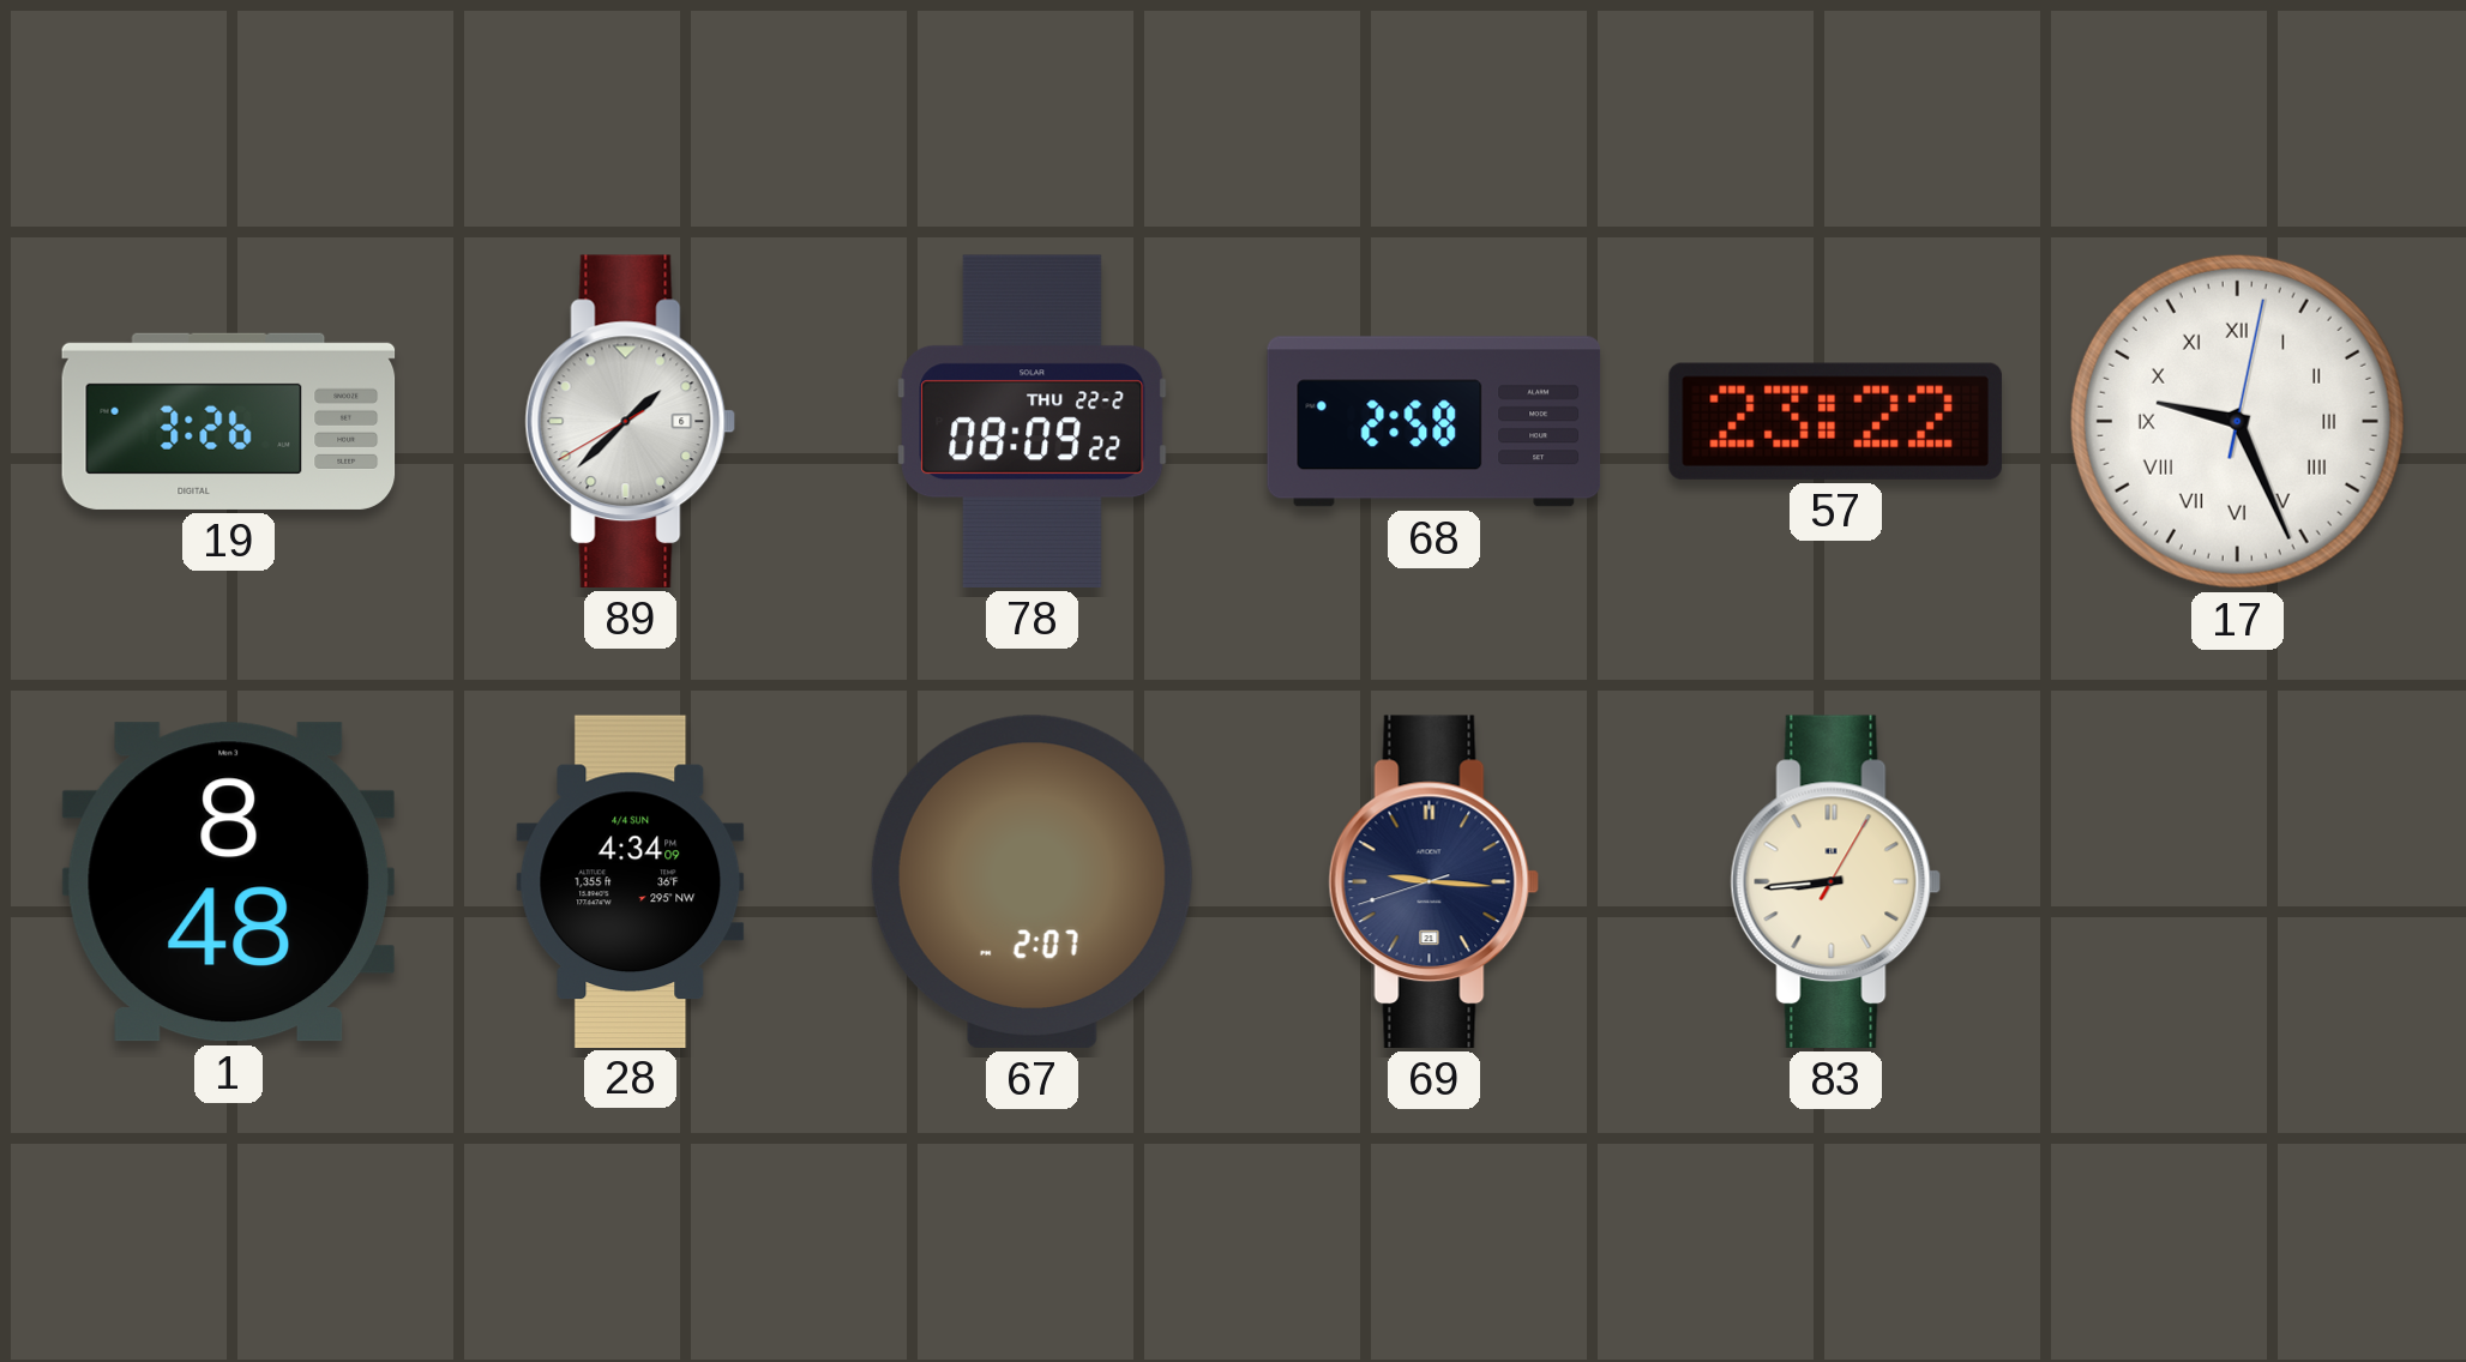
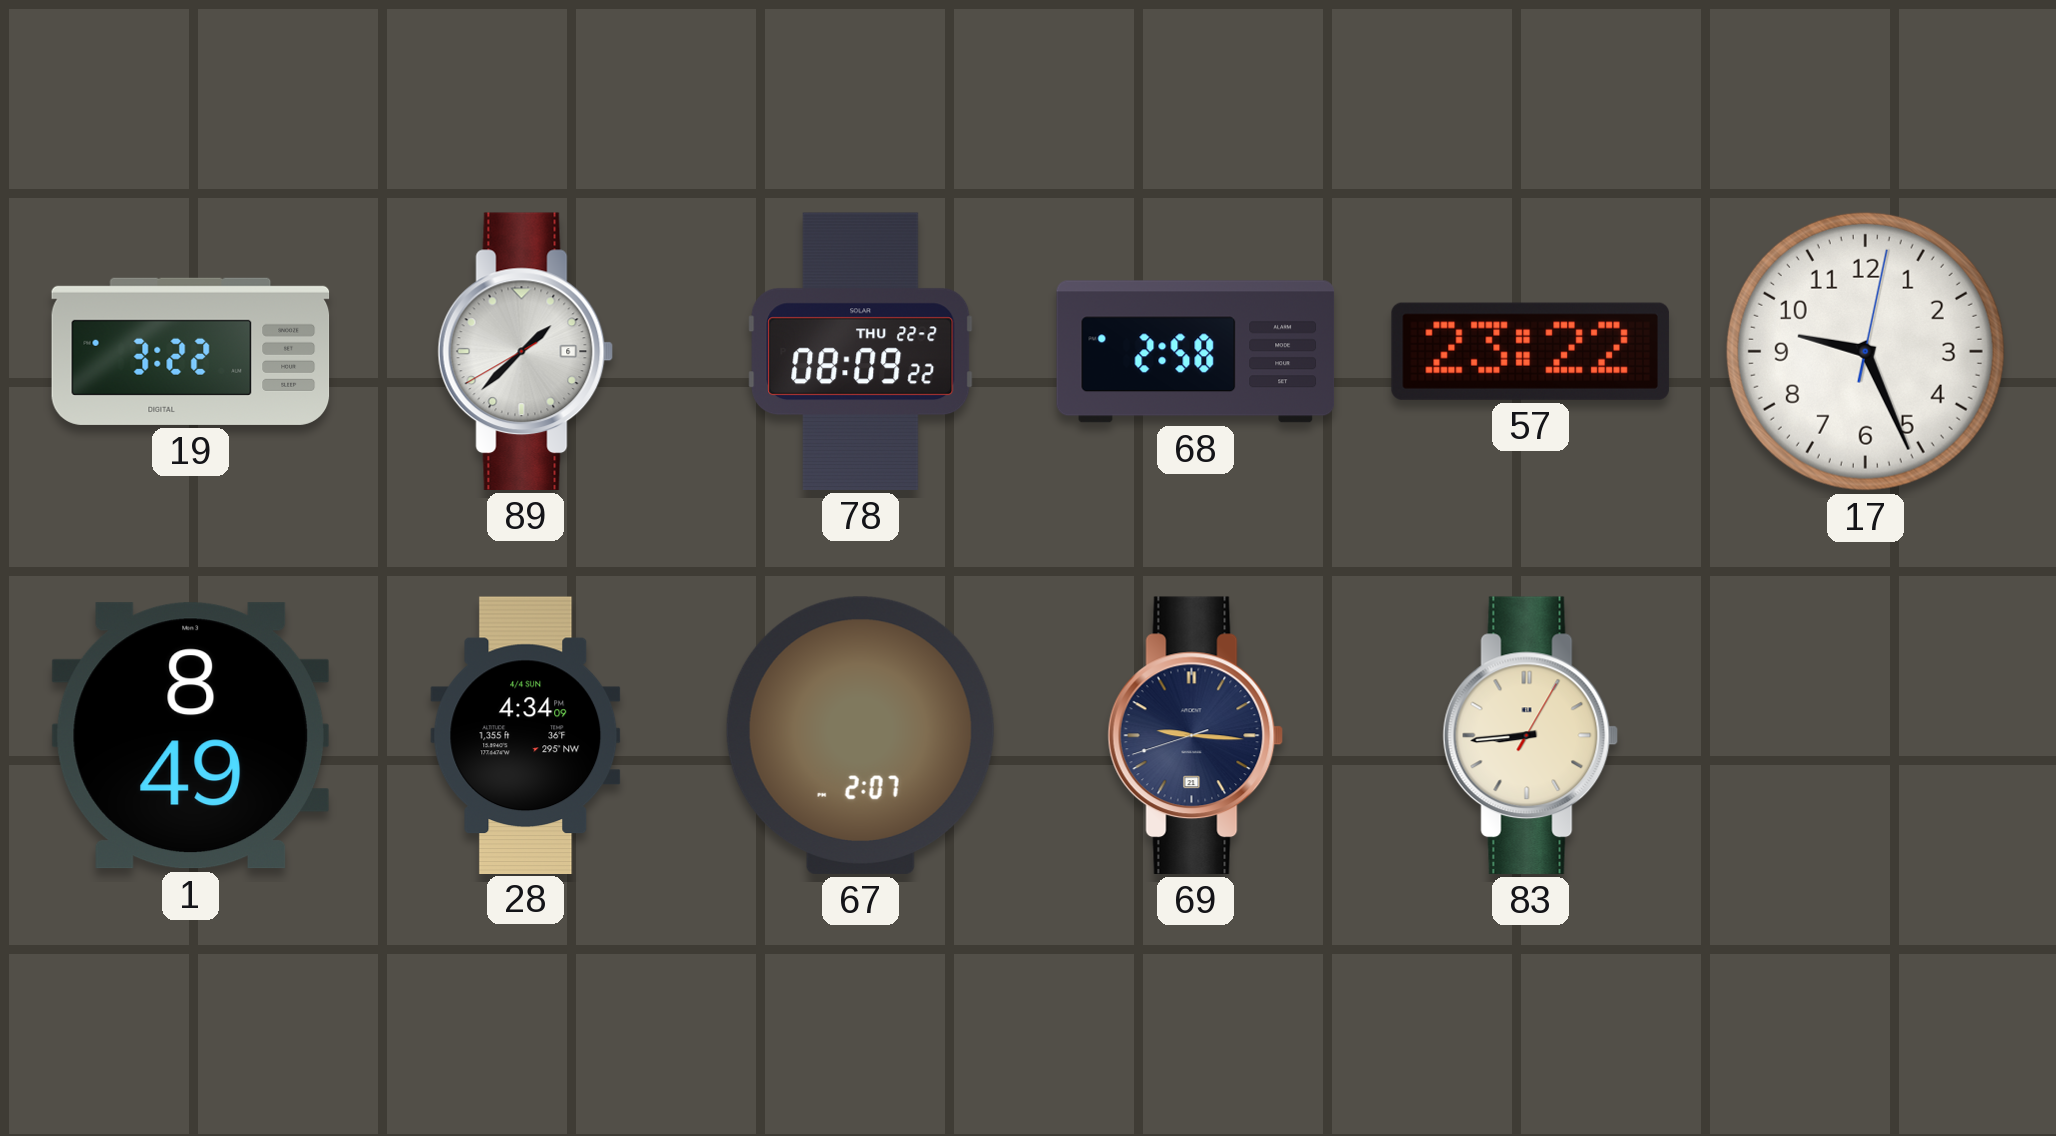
19: 3:26 -> 3:22 (191, 351)
17 numerals: Roman -> Arabic (1865, 351)
1: 8:48 -> 8:49 (190, 736)
